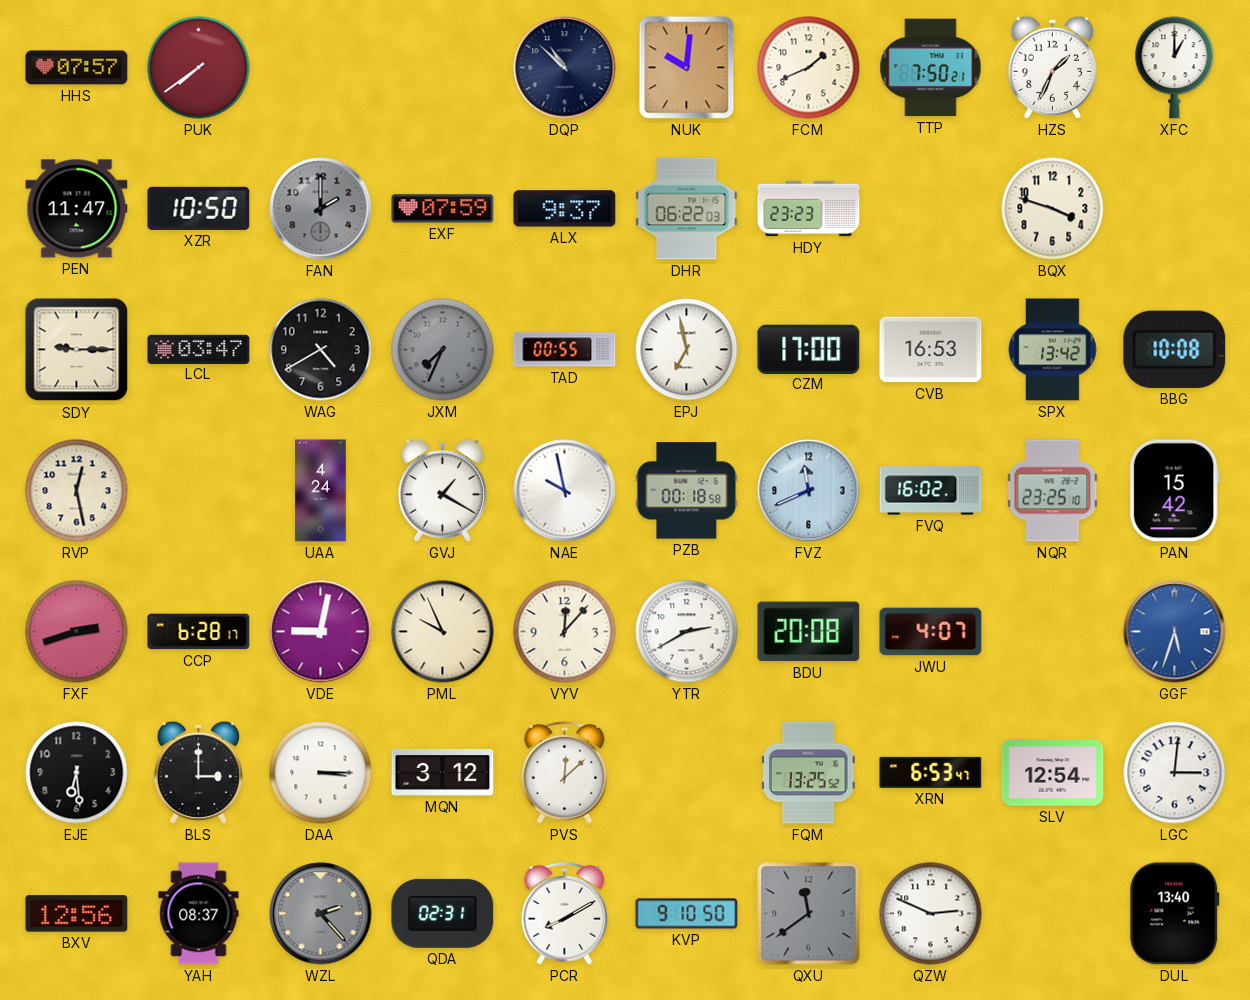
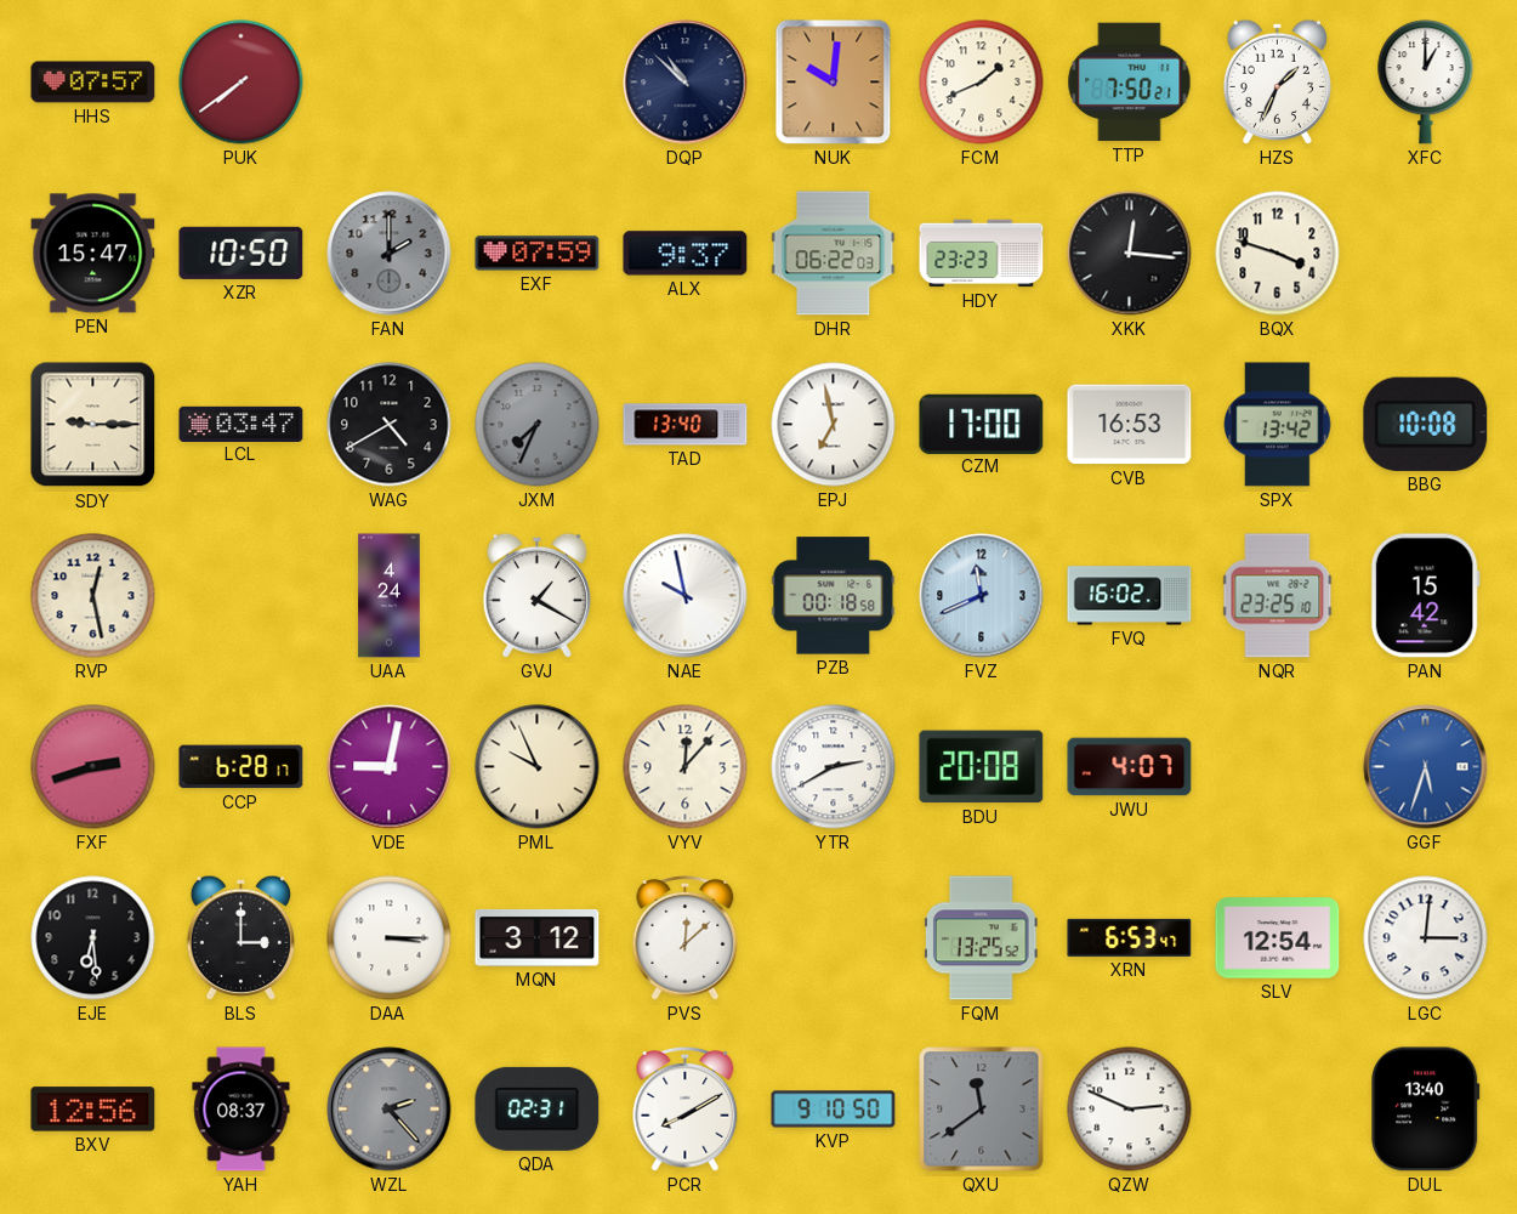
PEN: 11:47 -> 15:47 (93, 254)
XKK: none -> 12:16 (1130, 254)
TAD: 00:55 -> 13:40 (686, 425)
